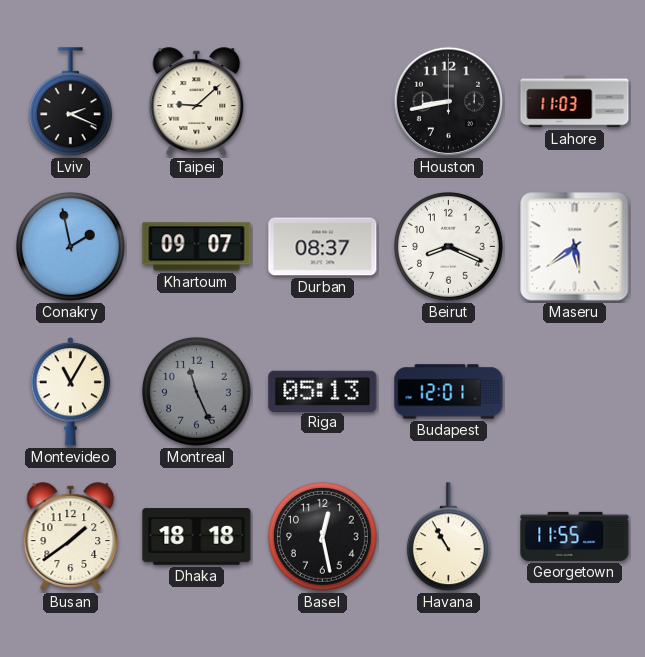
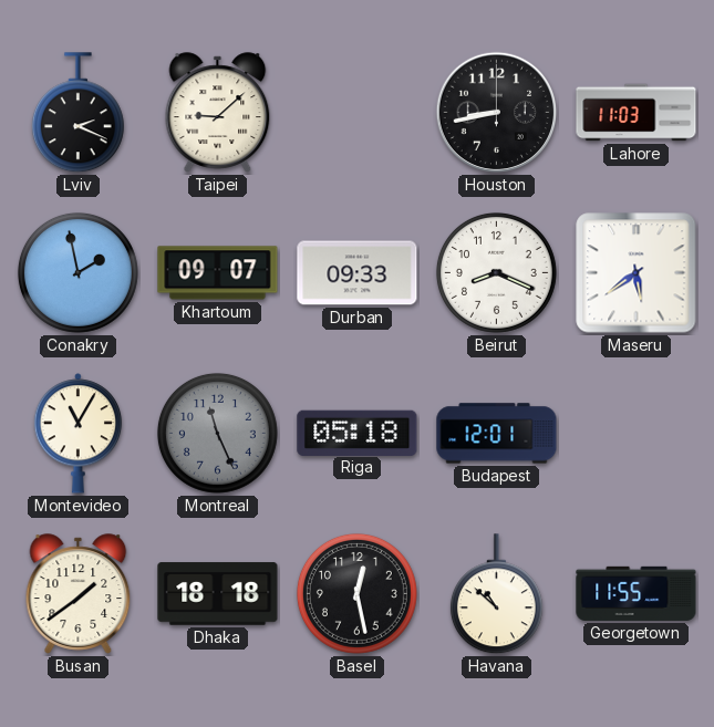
Durban: 08:37 -> 09:33 (358, 273)
Riga: 05:13 -> 05:18 (358, 433)
Havana: 10:55 -> 10:52 (496, 594)
